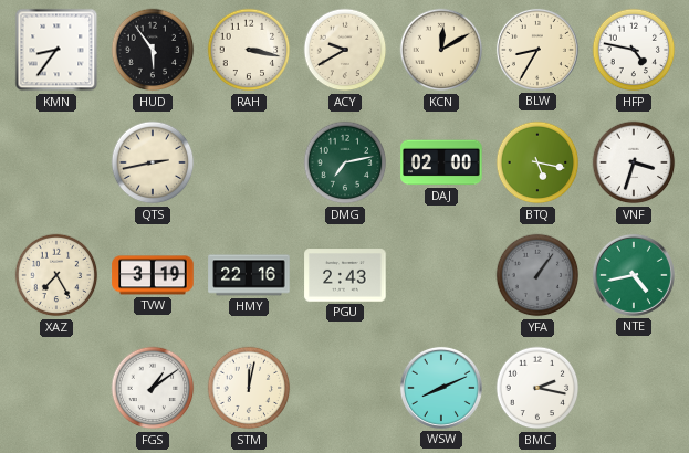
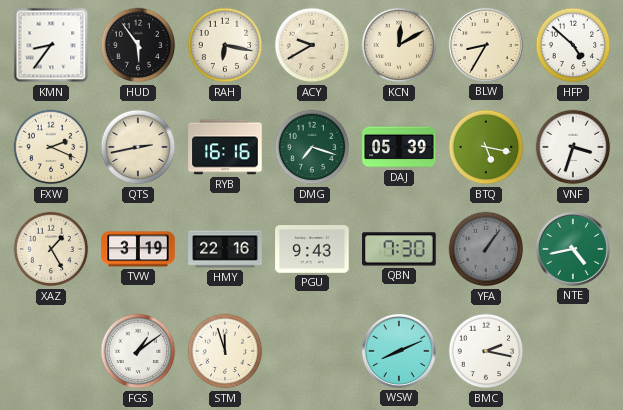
RAH: 3:17 -> 6:17 (225, 45)
HFP: 4:47 -> 4:52 (573, 45)
FXW: none -> 2:19 (51, 147)
RYB: none -> 16:16 (225, 147)
DMG: 7:13 -> 7:18 (312, 147)
DAJ: 02:00 -> 05:39 (399, 147)
XAZ: 7:25 -> 1:25 (51, 249)
PGU: 2:43 -> 9:43 (312, 249)
QBN: none -> 7:30 (399, 249)
STM: 12:02 -> 11:57 (225, 351)
